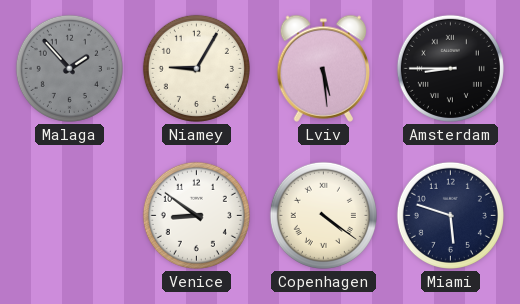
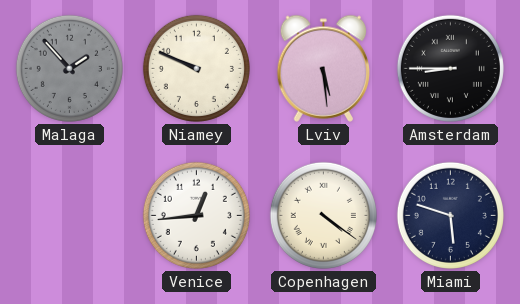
Niamey: 9:05 -> 9:49 (196, 68)
Venice: 8:51 -> 12:44 (196, 215)
